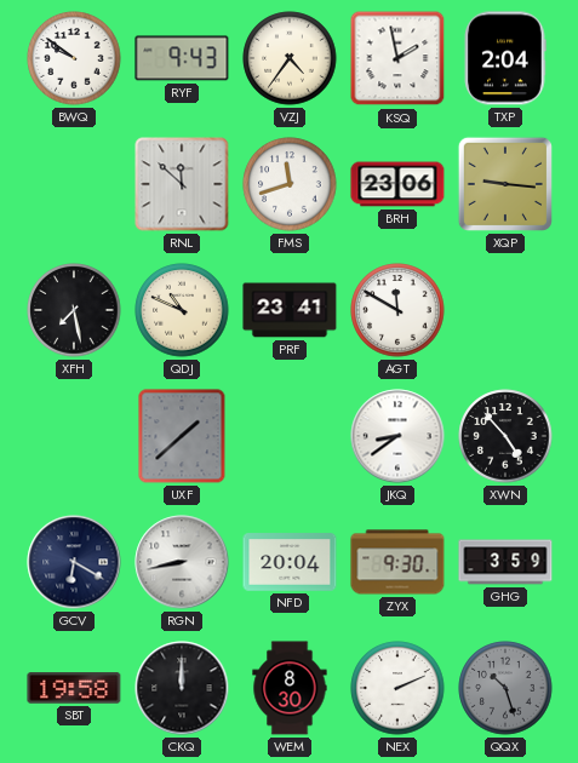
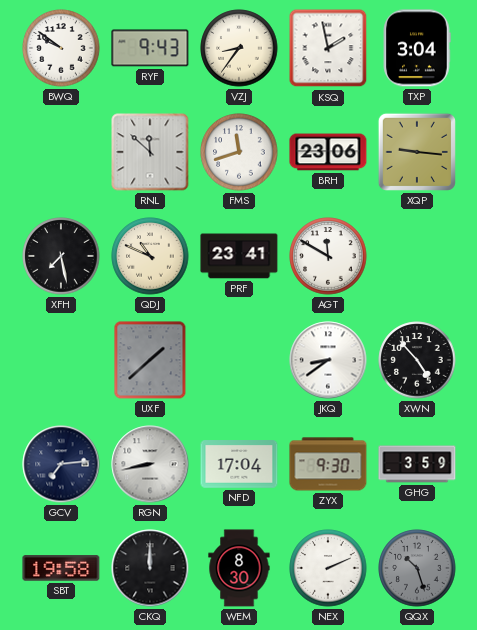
VZJ: 4:36 -> 8:36 (239, 48)
TXP: 2:04 -> 3:04 (417, 48)
GCV: 6:20 -> 7:14 (61, 464)
NFD: 20:04 -> 17:04 (239, 464)
